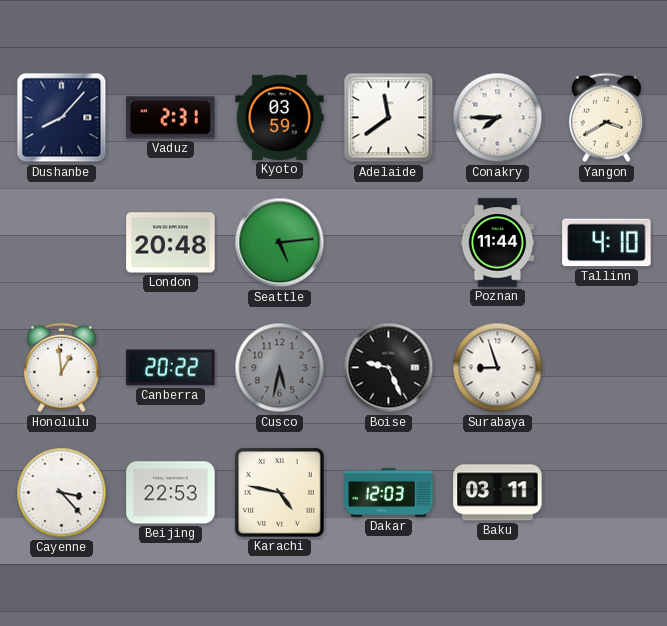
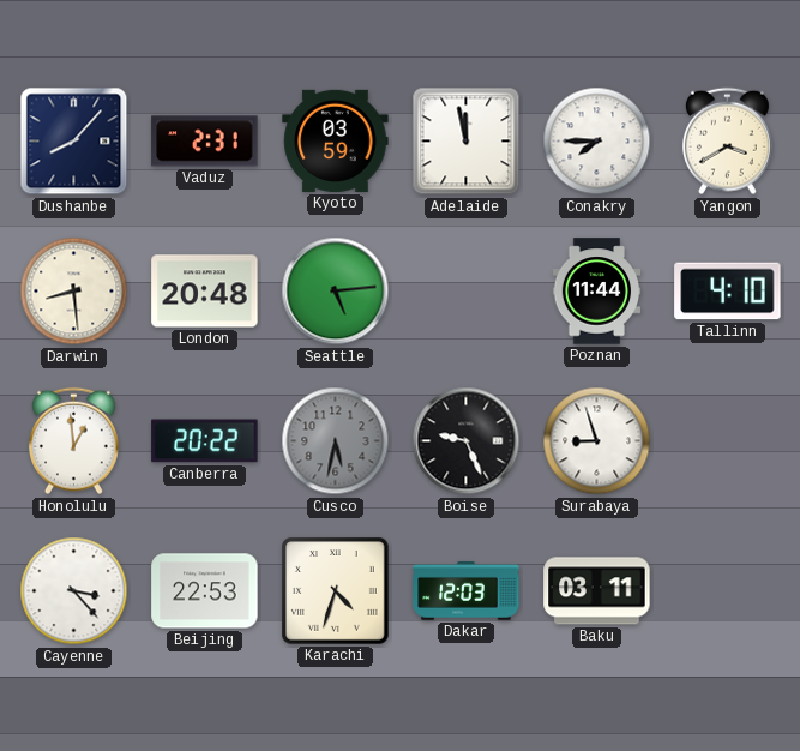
Adelaide: 11:39 -> 11:58 (467, 142)
Darwin: none -> 8:29 (74, 292)
Karachi: 4:47 -> 4:33 (336, 591)
